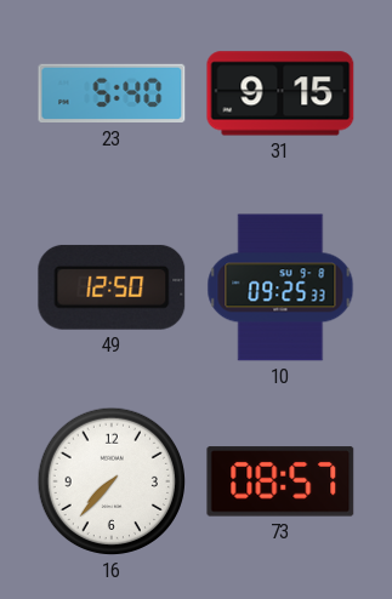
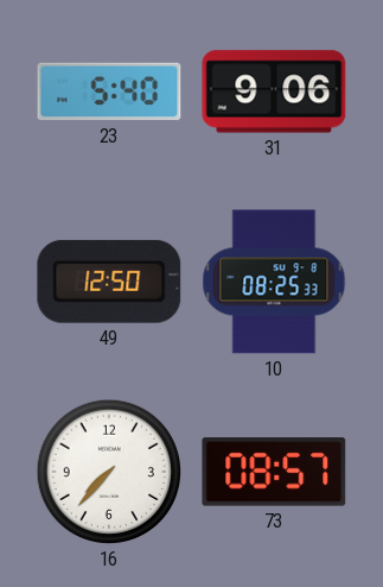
31: 9:15 -> 9:06 (274, 91)
10: 09:25 -> 08:25 (274, 282)
